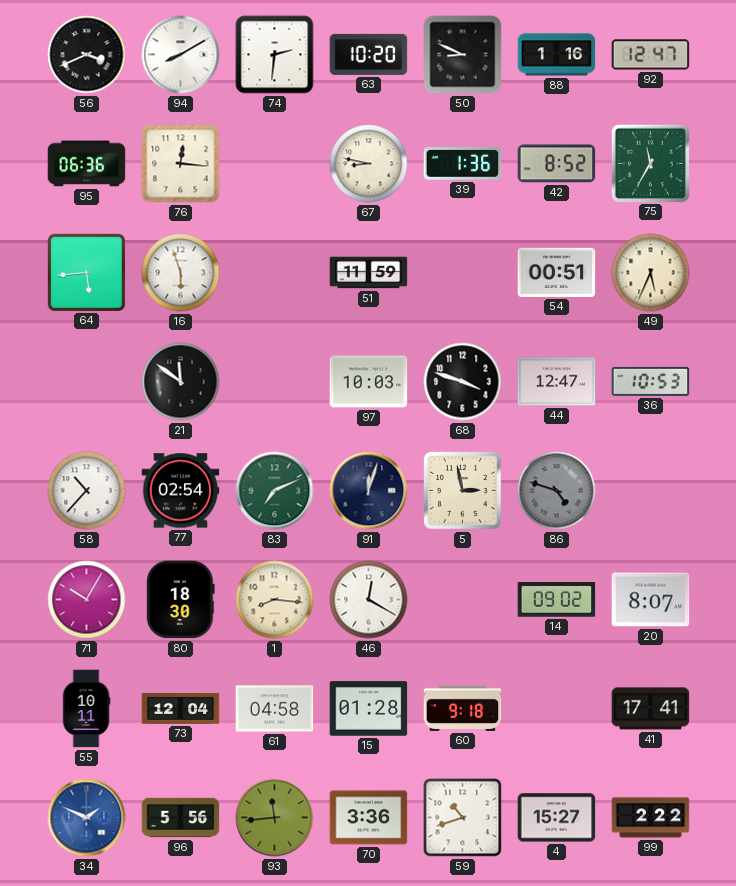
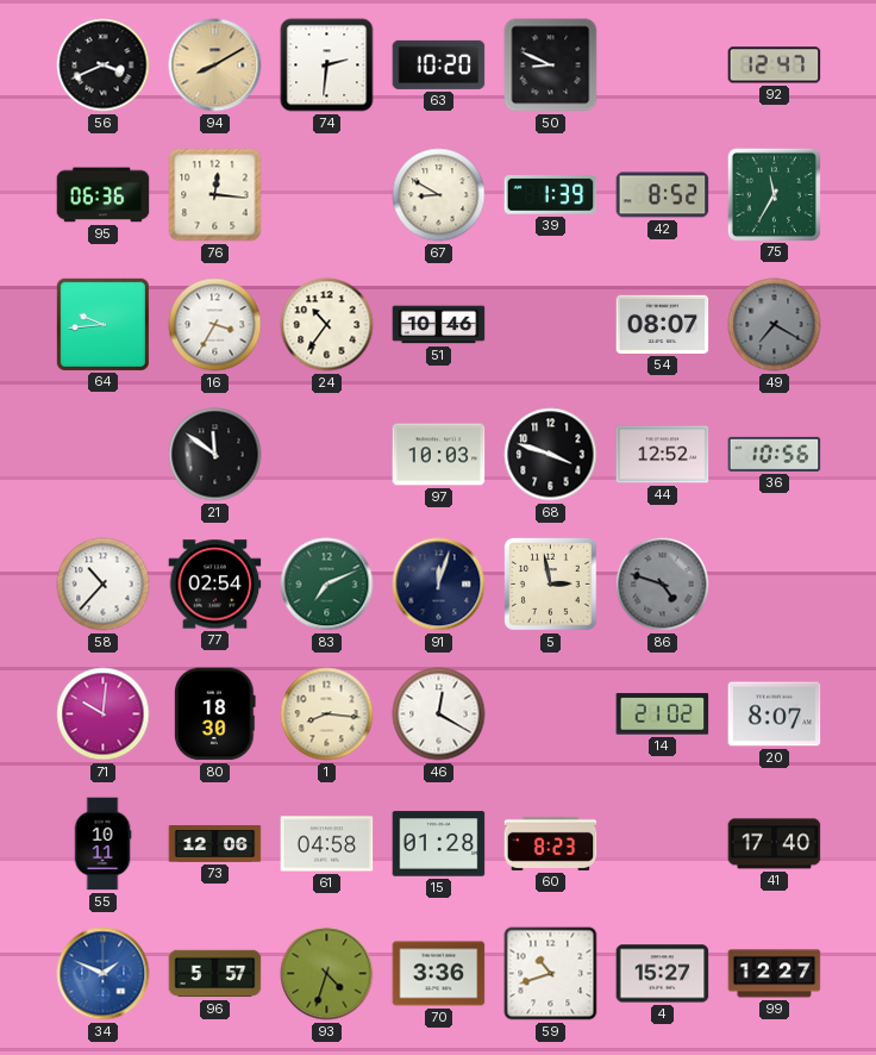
94 dial: white -> champagne (215, 65)
88: 1:16 -> none (557, 55)
67: 8:47 -> 8:50 (439, 195)
39: 1:36 -> 1:39 (551, 195)
64: 5:44 -> 9:44 (102, 324)
16: 5:57 -> 3:35 (215, 325)
24: none -> 10:36 (327, 325)
51: 11:59 -> 10:46 (439, 325)
54: 00:51 -> 08:07 (663, 324)
49: 5:34 -> 7:20 (775, 325)
49 dial: cream -> grey (775, 325)
44: 12:47 -> 12:52 (663, 455)
36: 10:53 -> 10:56 (775, 454)
71: 10:05 -> 10:01 (104, 714)
14: 09:02 -> 21:02 (663, 714)
73: 12:04 -> 12:06 (215, 844)
60: 9:18 -> 8:23 (551, 843)
41: 17:41 -> 17:40 (775, 844)
96: 5:56 -> 5:57 (215, 974)
93: 11:44 -> 4:33 (327, 974)
99: 2:22 -> 12:27 (775, 974)
